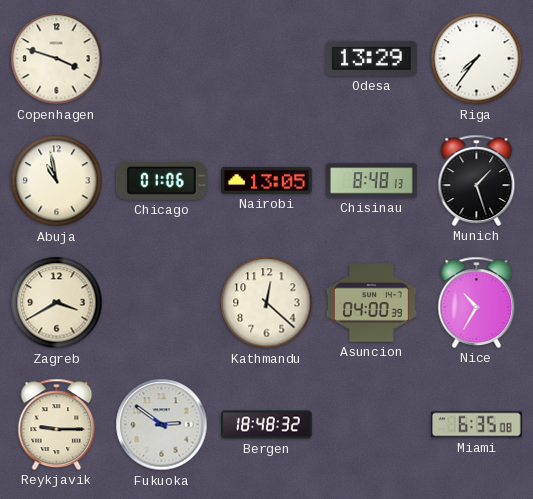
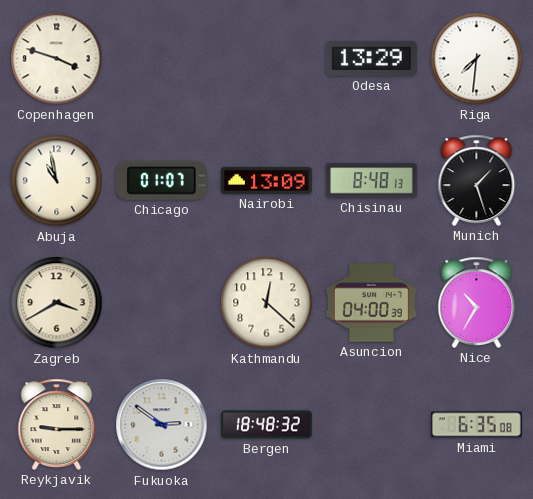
Riga: 7:36 -> 7:31 (477, 59)
Chicago: 01:06 -> 01:07 (161, 180)
Nairobi: 13:05 -> 13:09 (267, 180)
